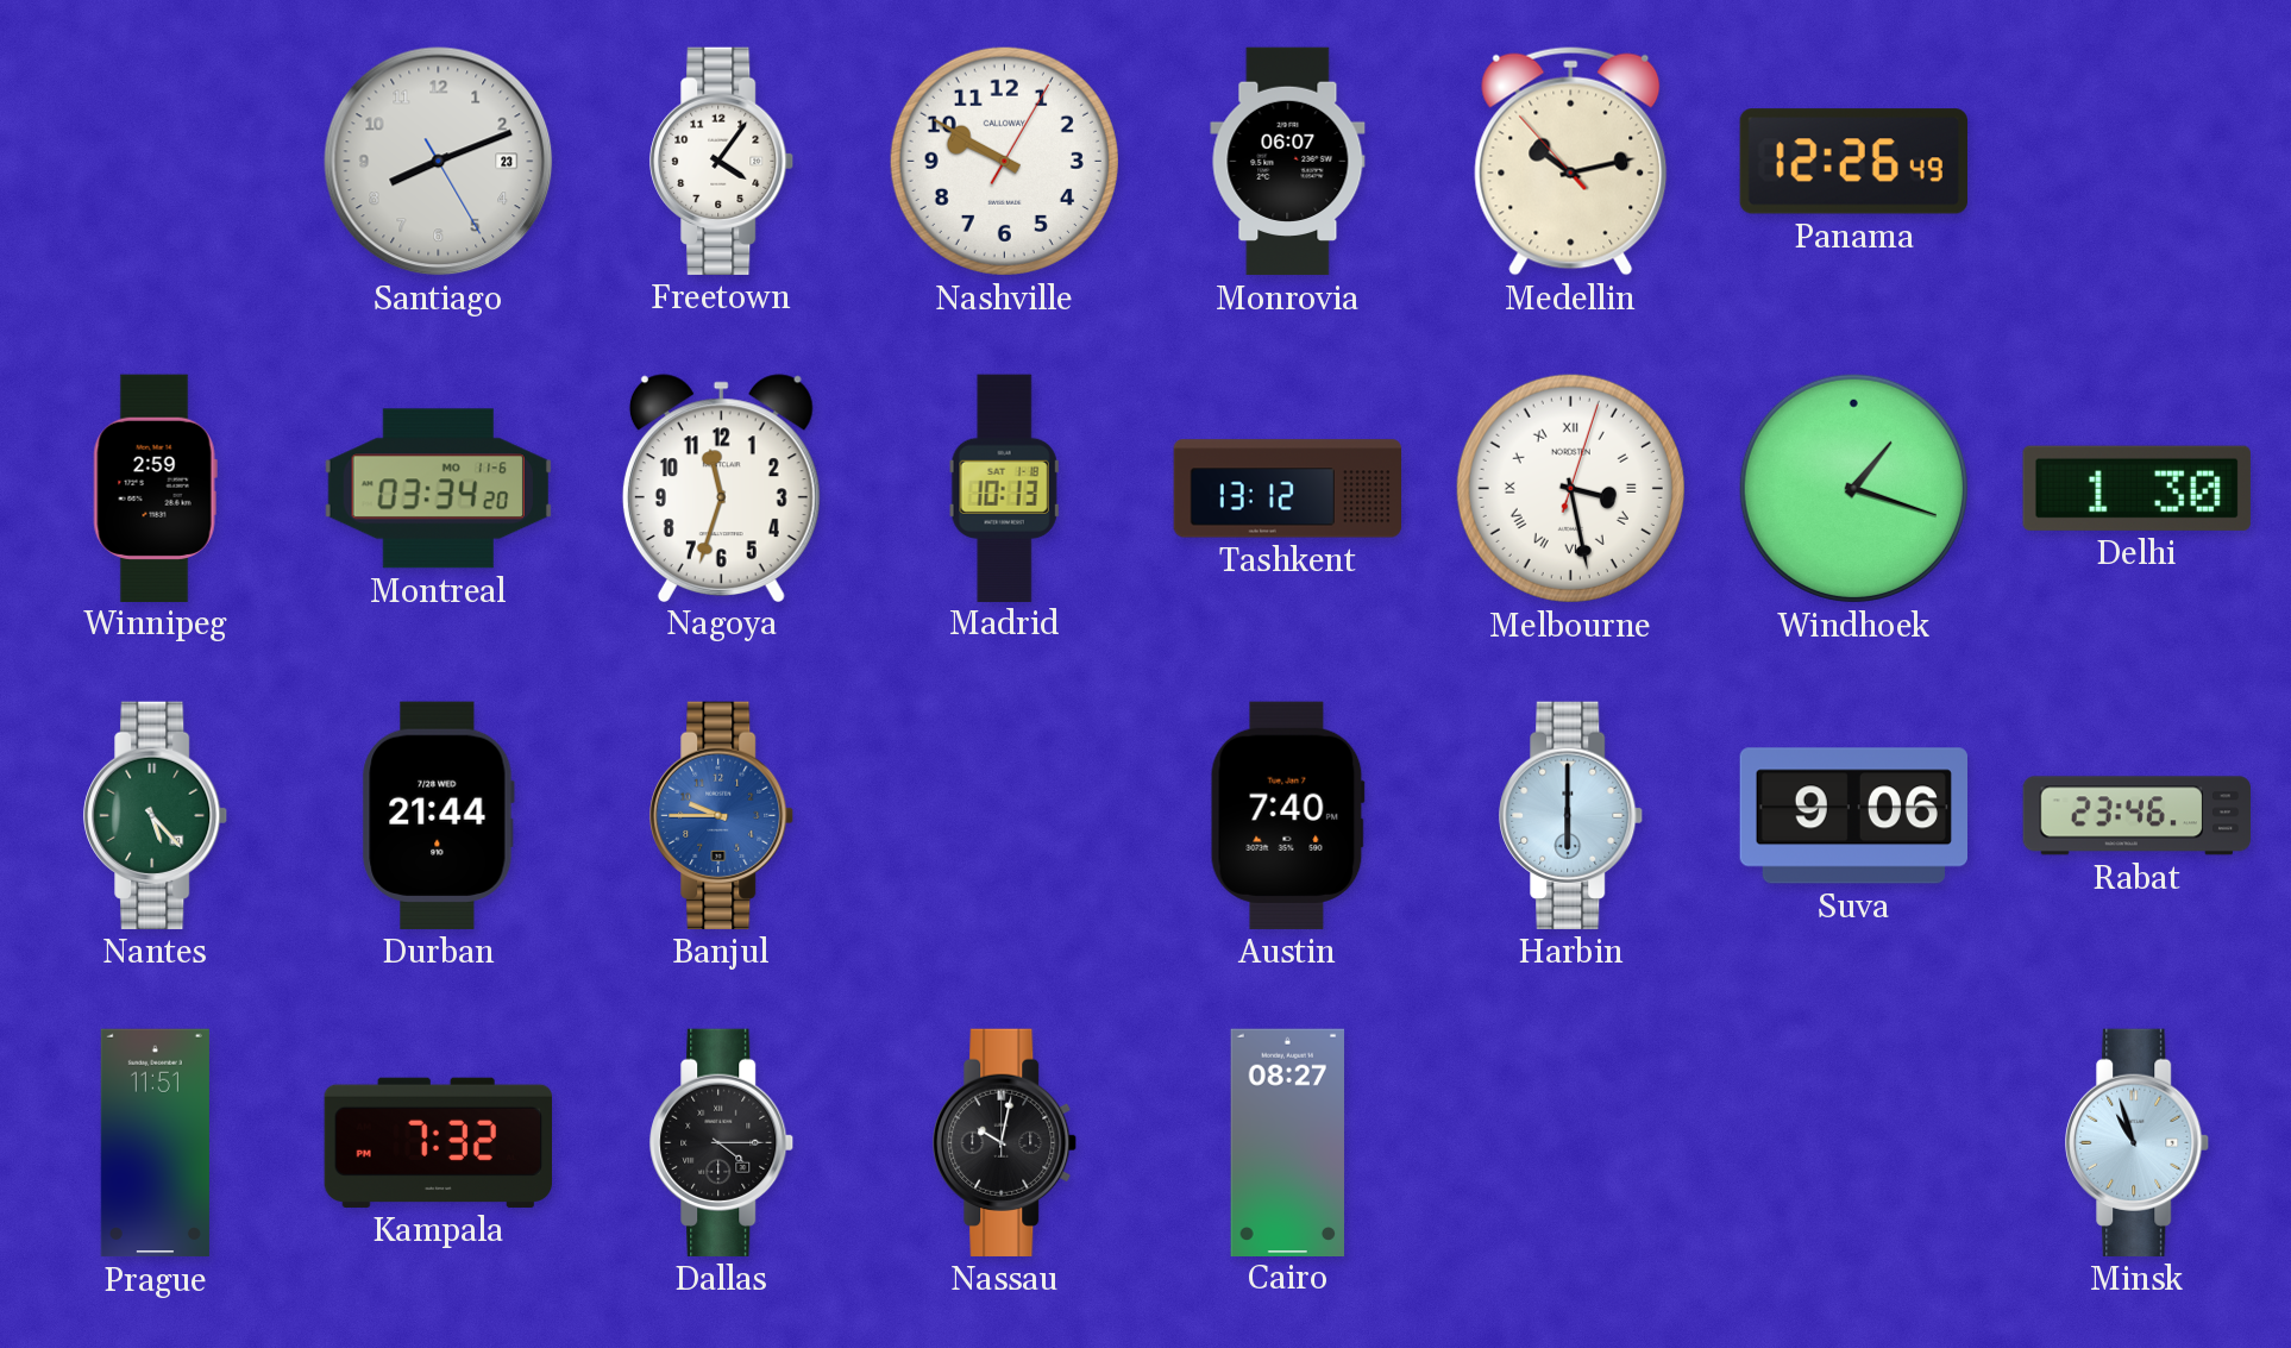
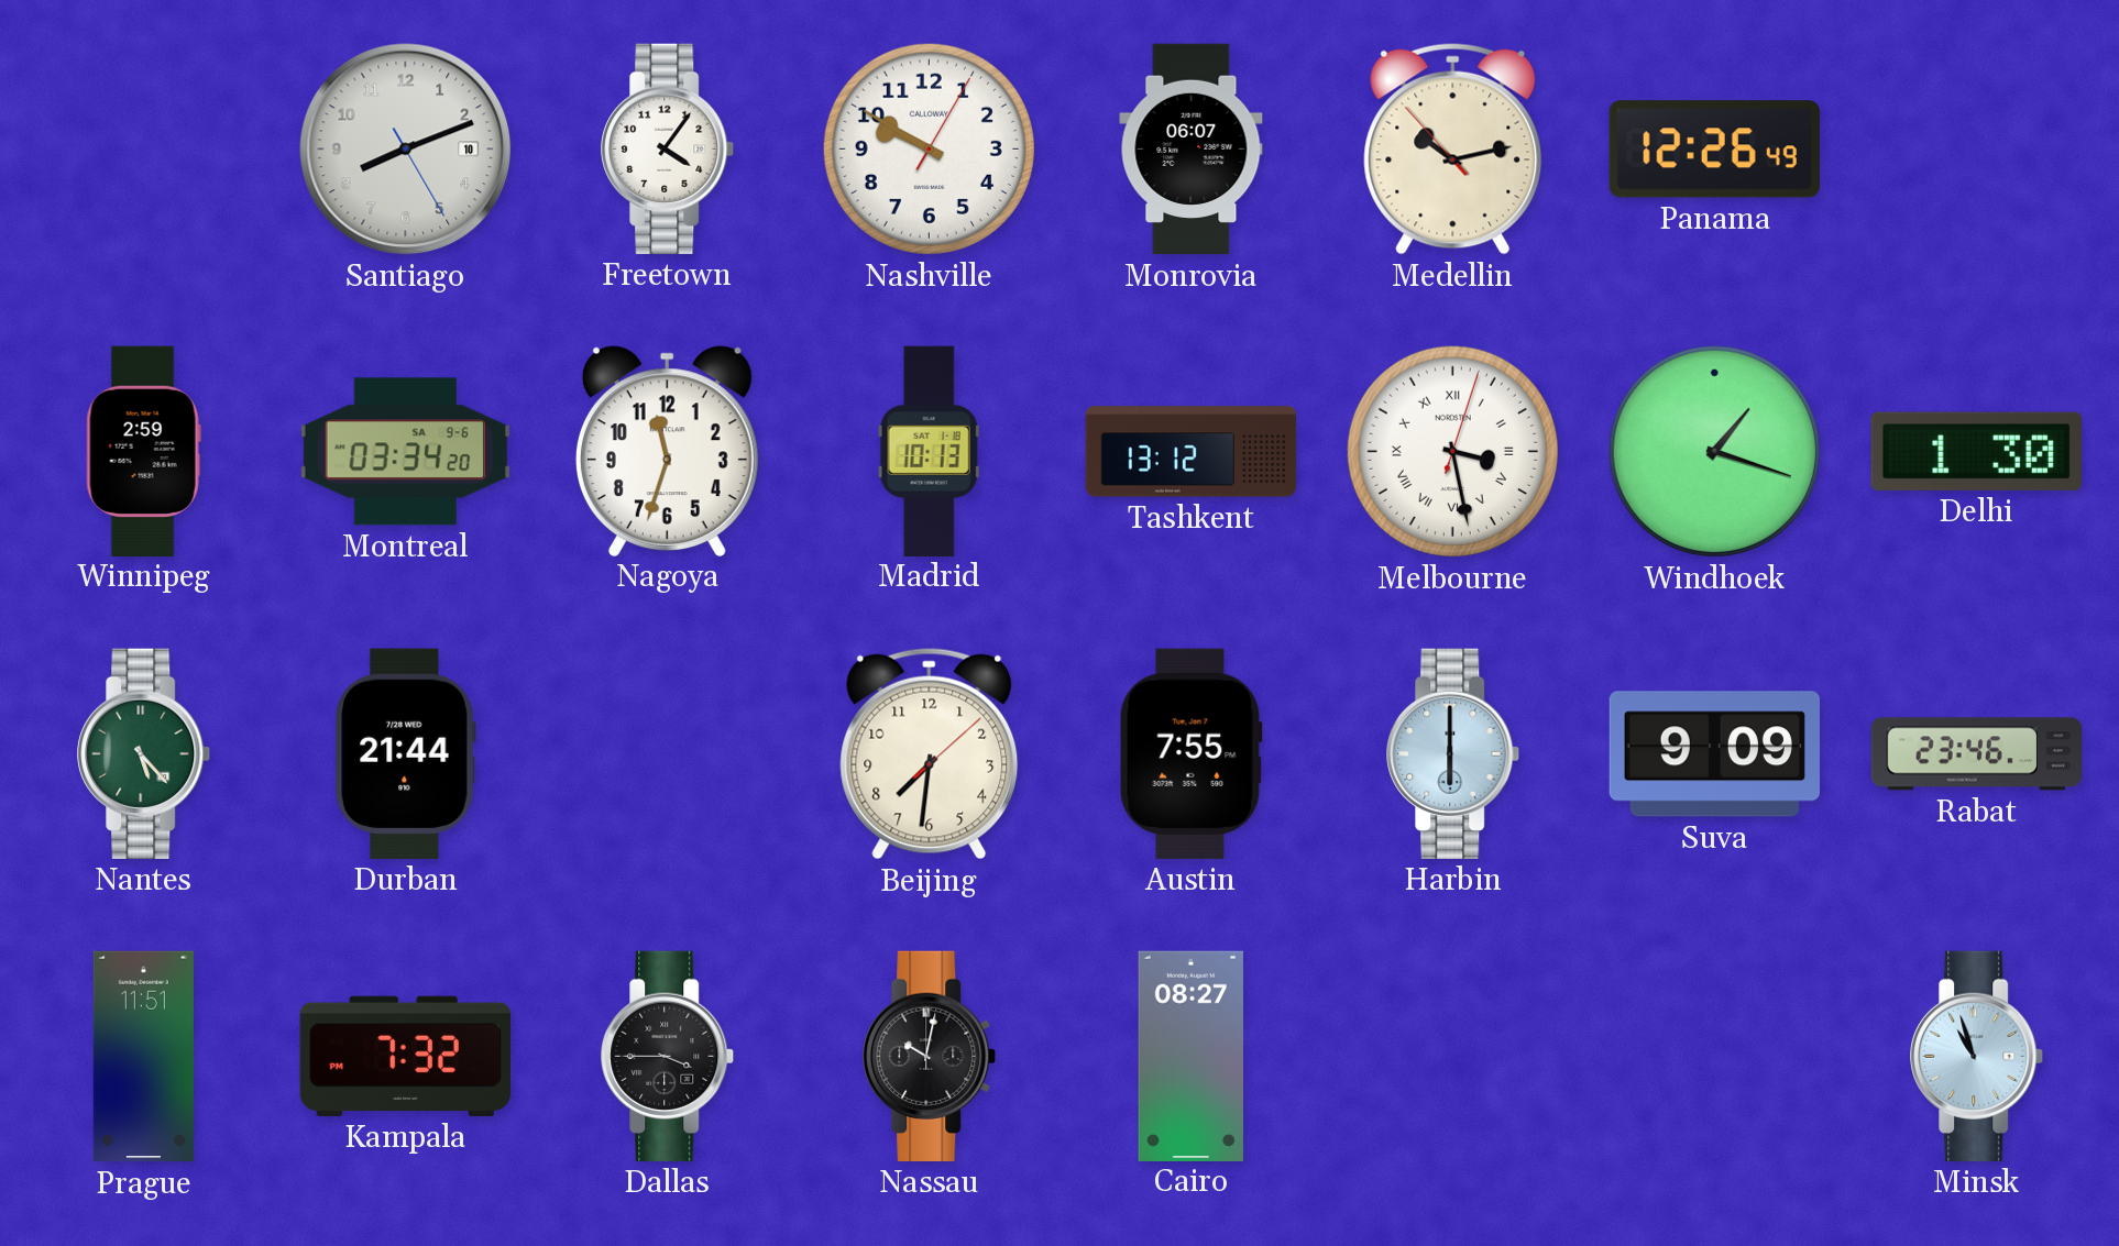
Santiago date: 23 -> 10 (406, 150)
Montreal date: MO 11-6 -> SA 9-6 (405, 452)
Banjul: 9:45 -> none (722, 815)
Beijing: none -> 7:31 (930, 753)
Austin: 7:40 -> 7:55 (1190, 753)
Suva: 9:06 -> 9:09 (1714, 754)
Dallas: 4:15 -> 3:45 (668, 1056)
